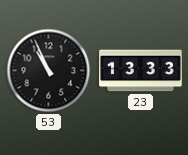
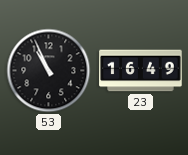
23: 13:33 -> 16:49 (141, 71)
